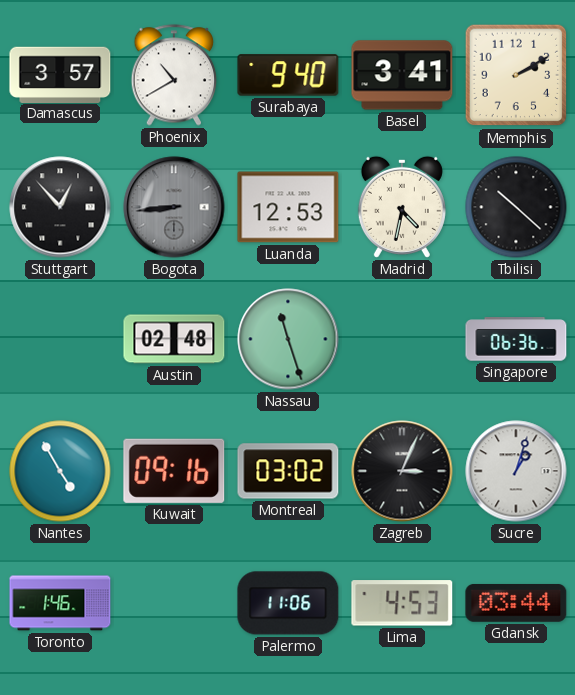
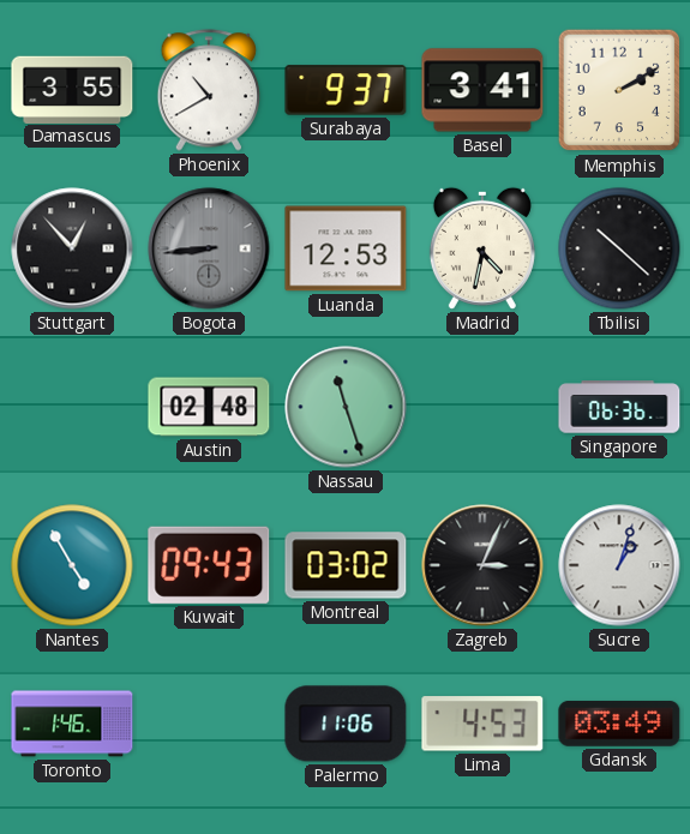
Damascus: 3:57 -> 3:55 (72, 89)
Surabaya: 9:40 -> 9:37 (346, 90)
Kuwait: 09:16 -> 09:43 (209, 565)
Gdansk: 03:44 -> 03:49 (619, 724)
